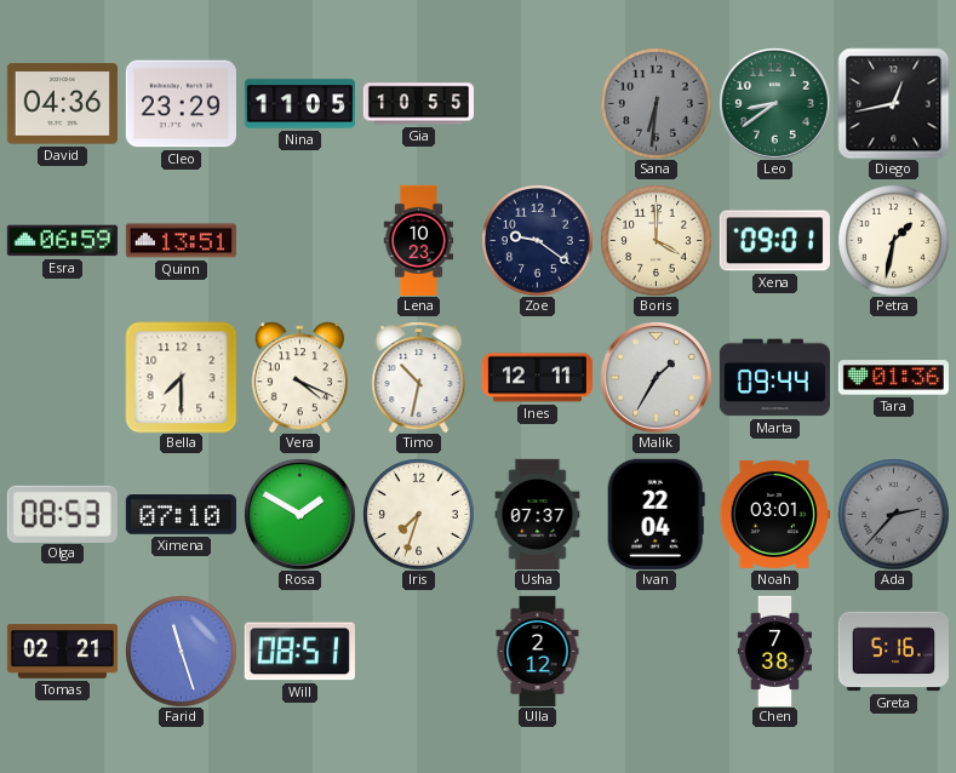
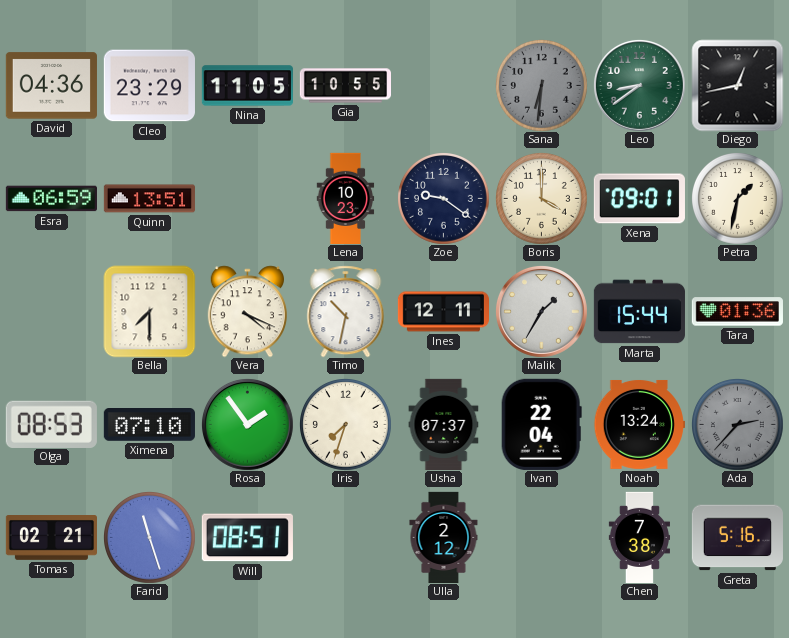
Marta: 09:44 -> 15:44 (639, 312)
Rosa: 1:50 -> 1:54 (247, 424)
Noah: 03:01 -> 13:24 (639, 424)
